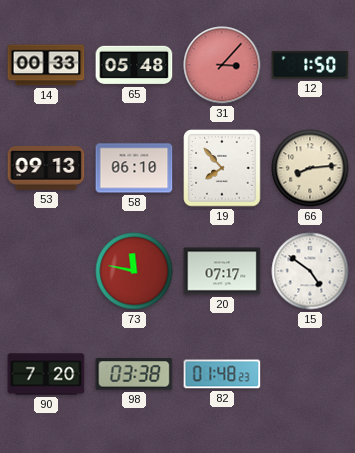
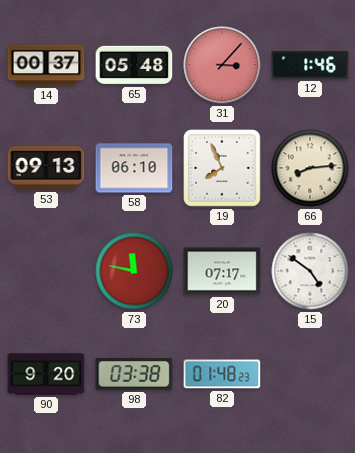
14: 00:33 -> 00:37 (46, 65)
12: 1:50 -> 1:46 (310, 65)
19: 7:53 -> 7:56 (222, 168)
90: 7:20 -> 9:20 (46, 374)
